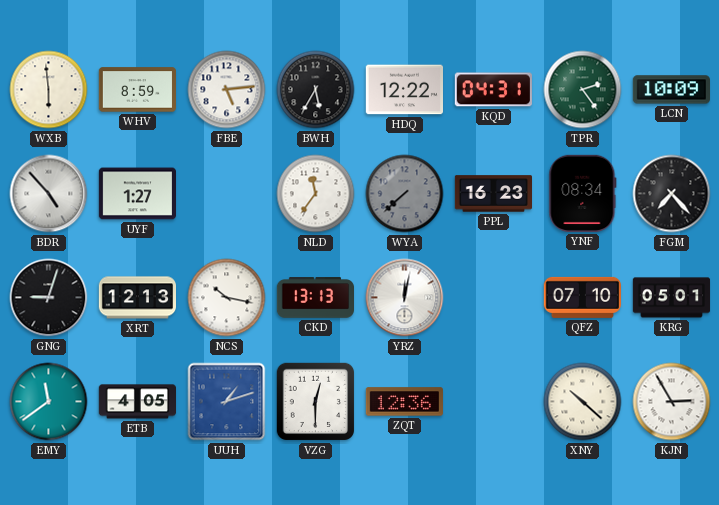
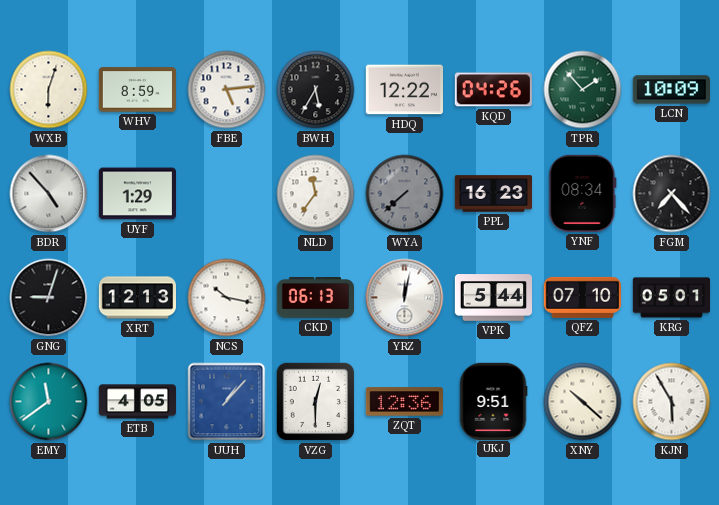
WXB: 5:59 -> 6:03 (49, 90)
KQD: 04:31 -> 04:26 (493, 90)
TPR: 2:24 -> 1:53 (583, 90)
UYF: 1:27 -> 1:29 (137, 194)
CKD: 13:13 -> 06:13 (315, 298)
VPK: none -> 5:44 (493, 298)
UUH: 1:12 -> 1:07 (227, 402)
UKJ: none -> 9:51 (493, 401)
KJN: 2:55 -> 5:55 (672, 402)
